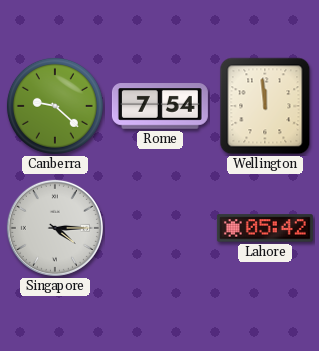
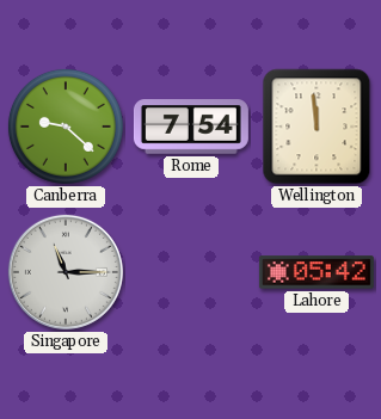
Singapore: 4:15 -> 11:15 (66, 272)
